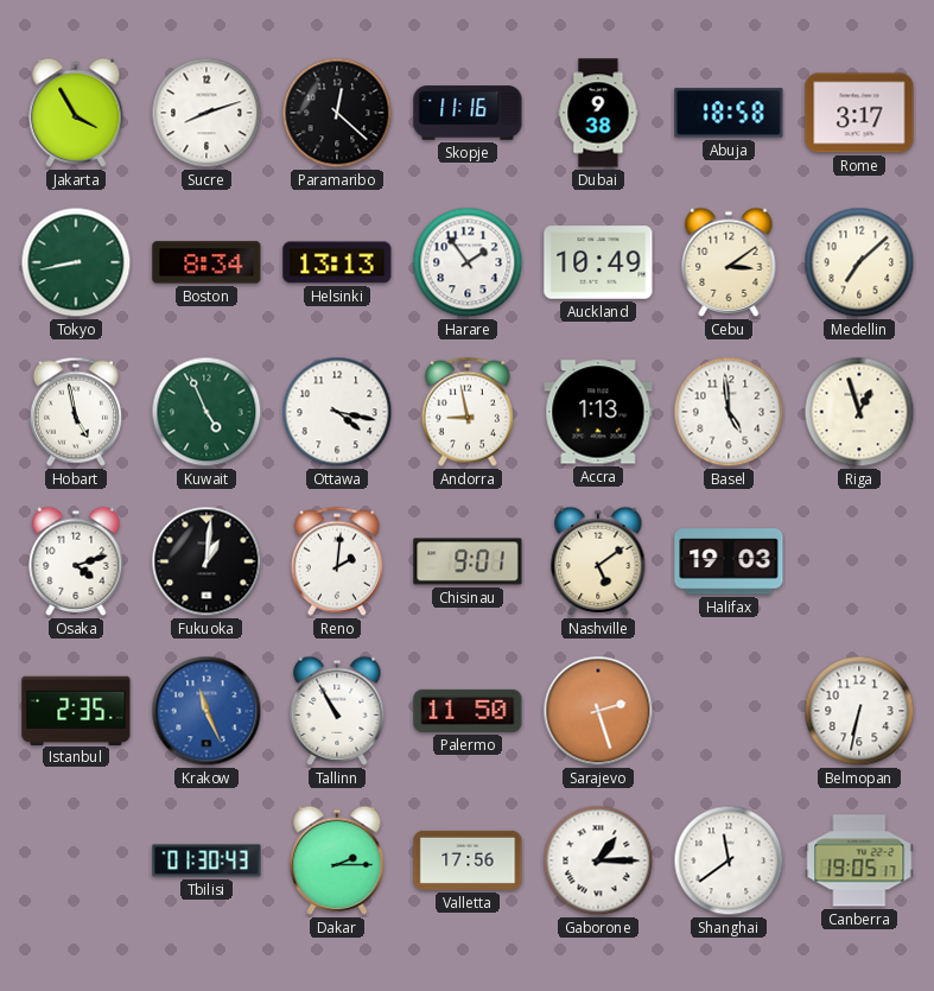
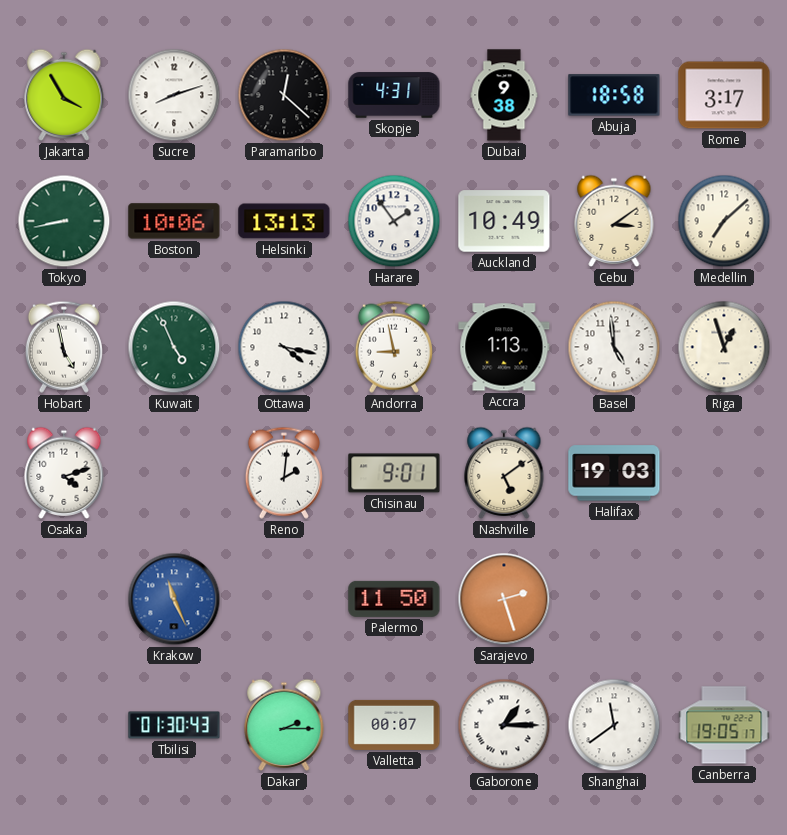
Skopje: 11:16 -> 4:31 (394, 95)
Boston: 8:34 -> 10:06 (174, 221)
Fukuoka: 1:01 -> none (207, 561)
Istanbul: 2:35 -> none (76, 710)
Tallinn: 10:55 -> none (337, 711)
Belmopan: 6:32 -> none (859, 711)
Valletta: 17:56 -> 00:07 (394, 725)
